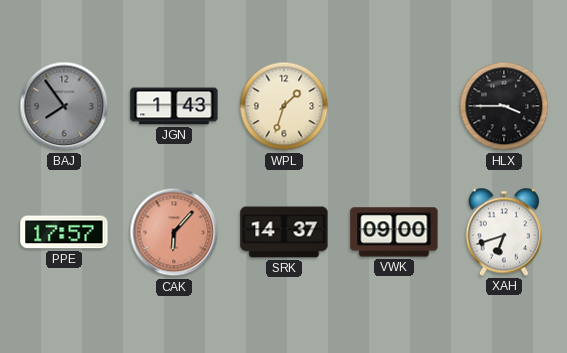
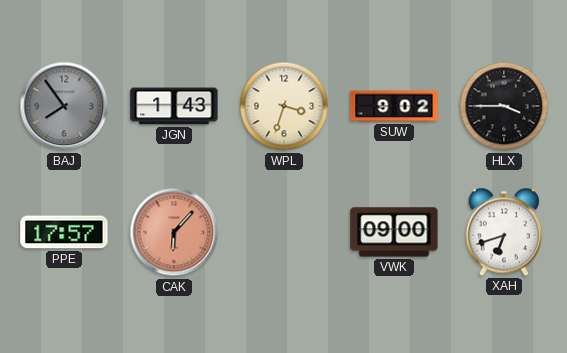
WPL: 1:33 -> 3:33 (284, 106)
SUW: none -> 9:02 (394, 106)
SRK: 14:37 -> none (284, 232)
